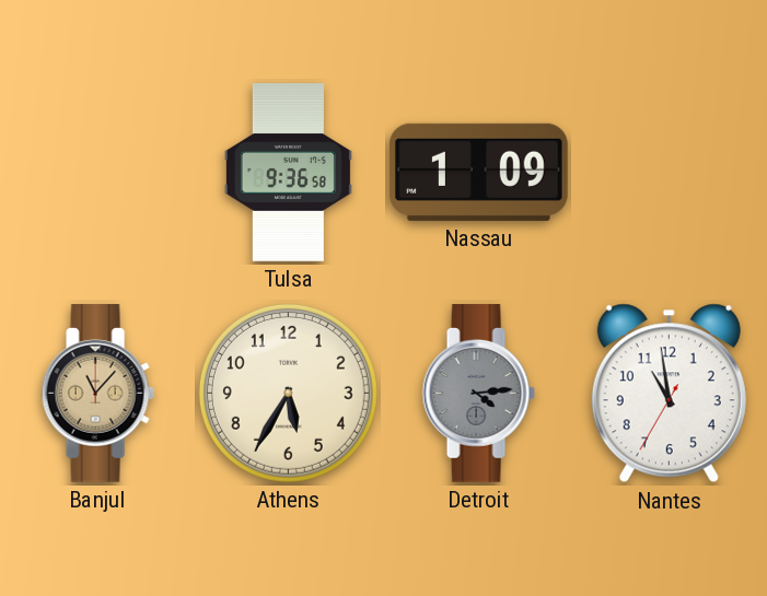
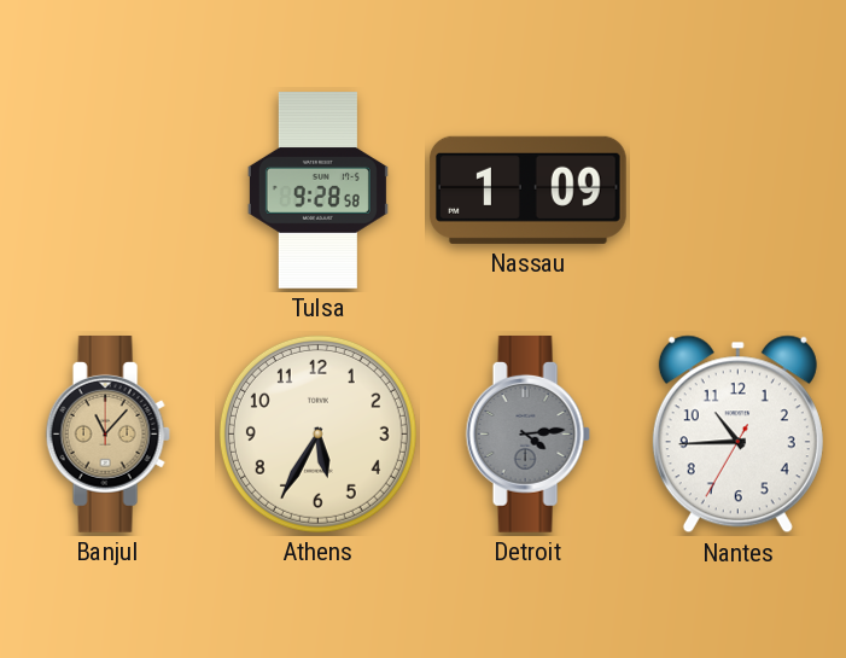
Tulsa: 9:36 -> 9:28 (317, 191)
Nantes: 10:58 -> 10:44 (737, 435)
